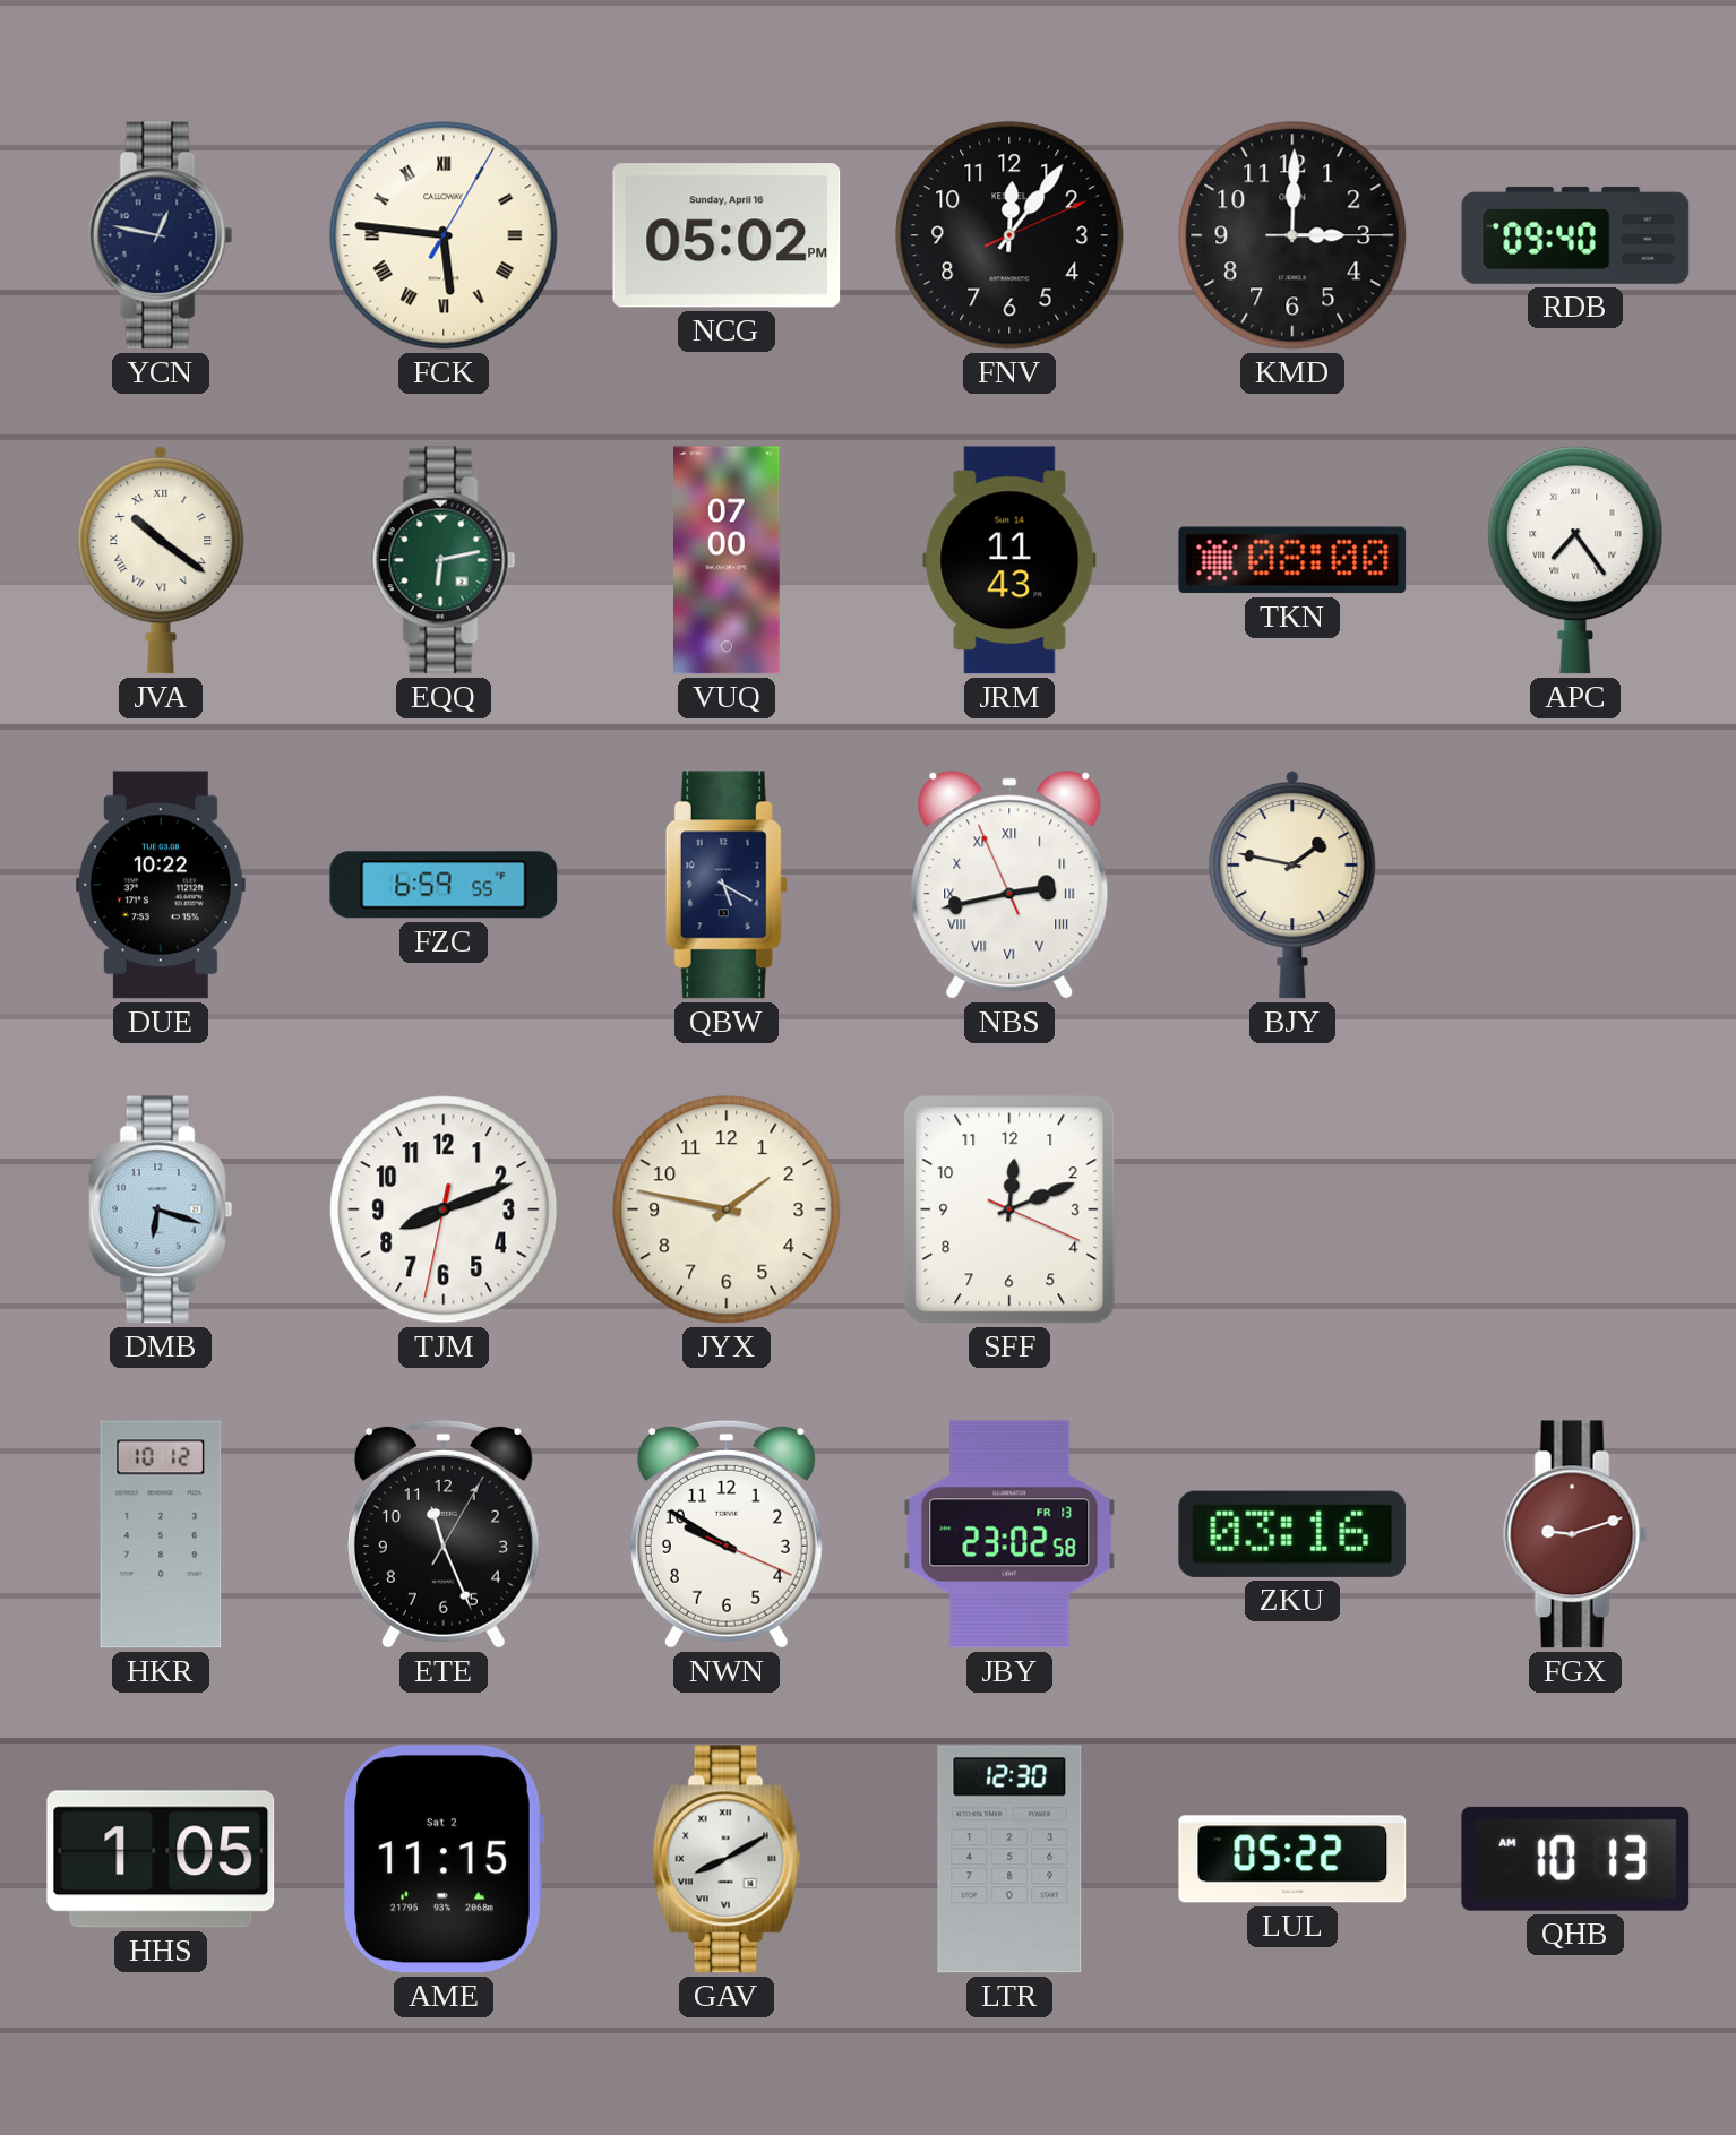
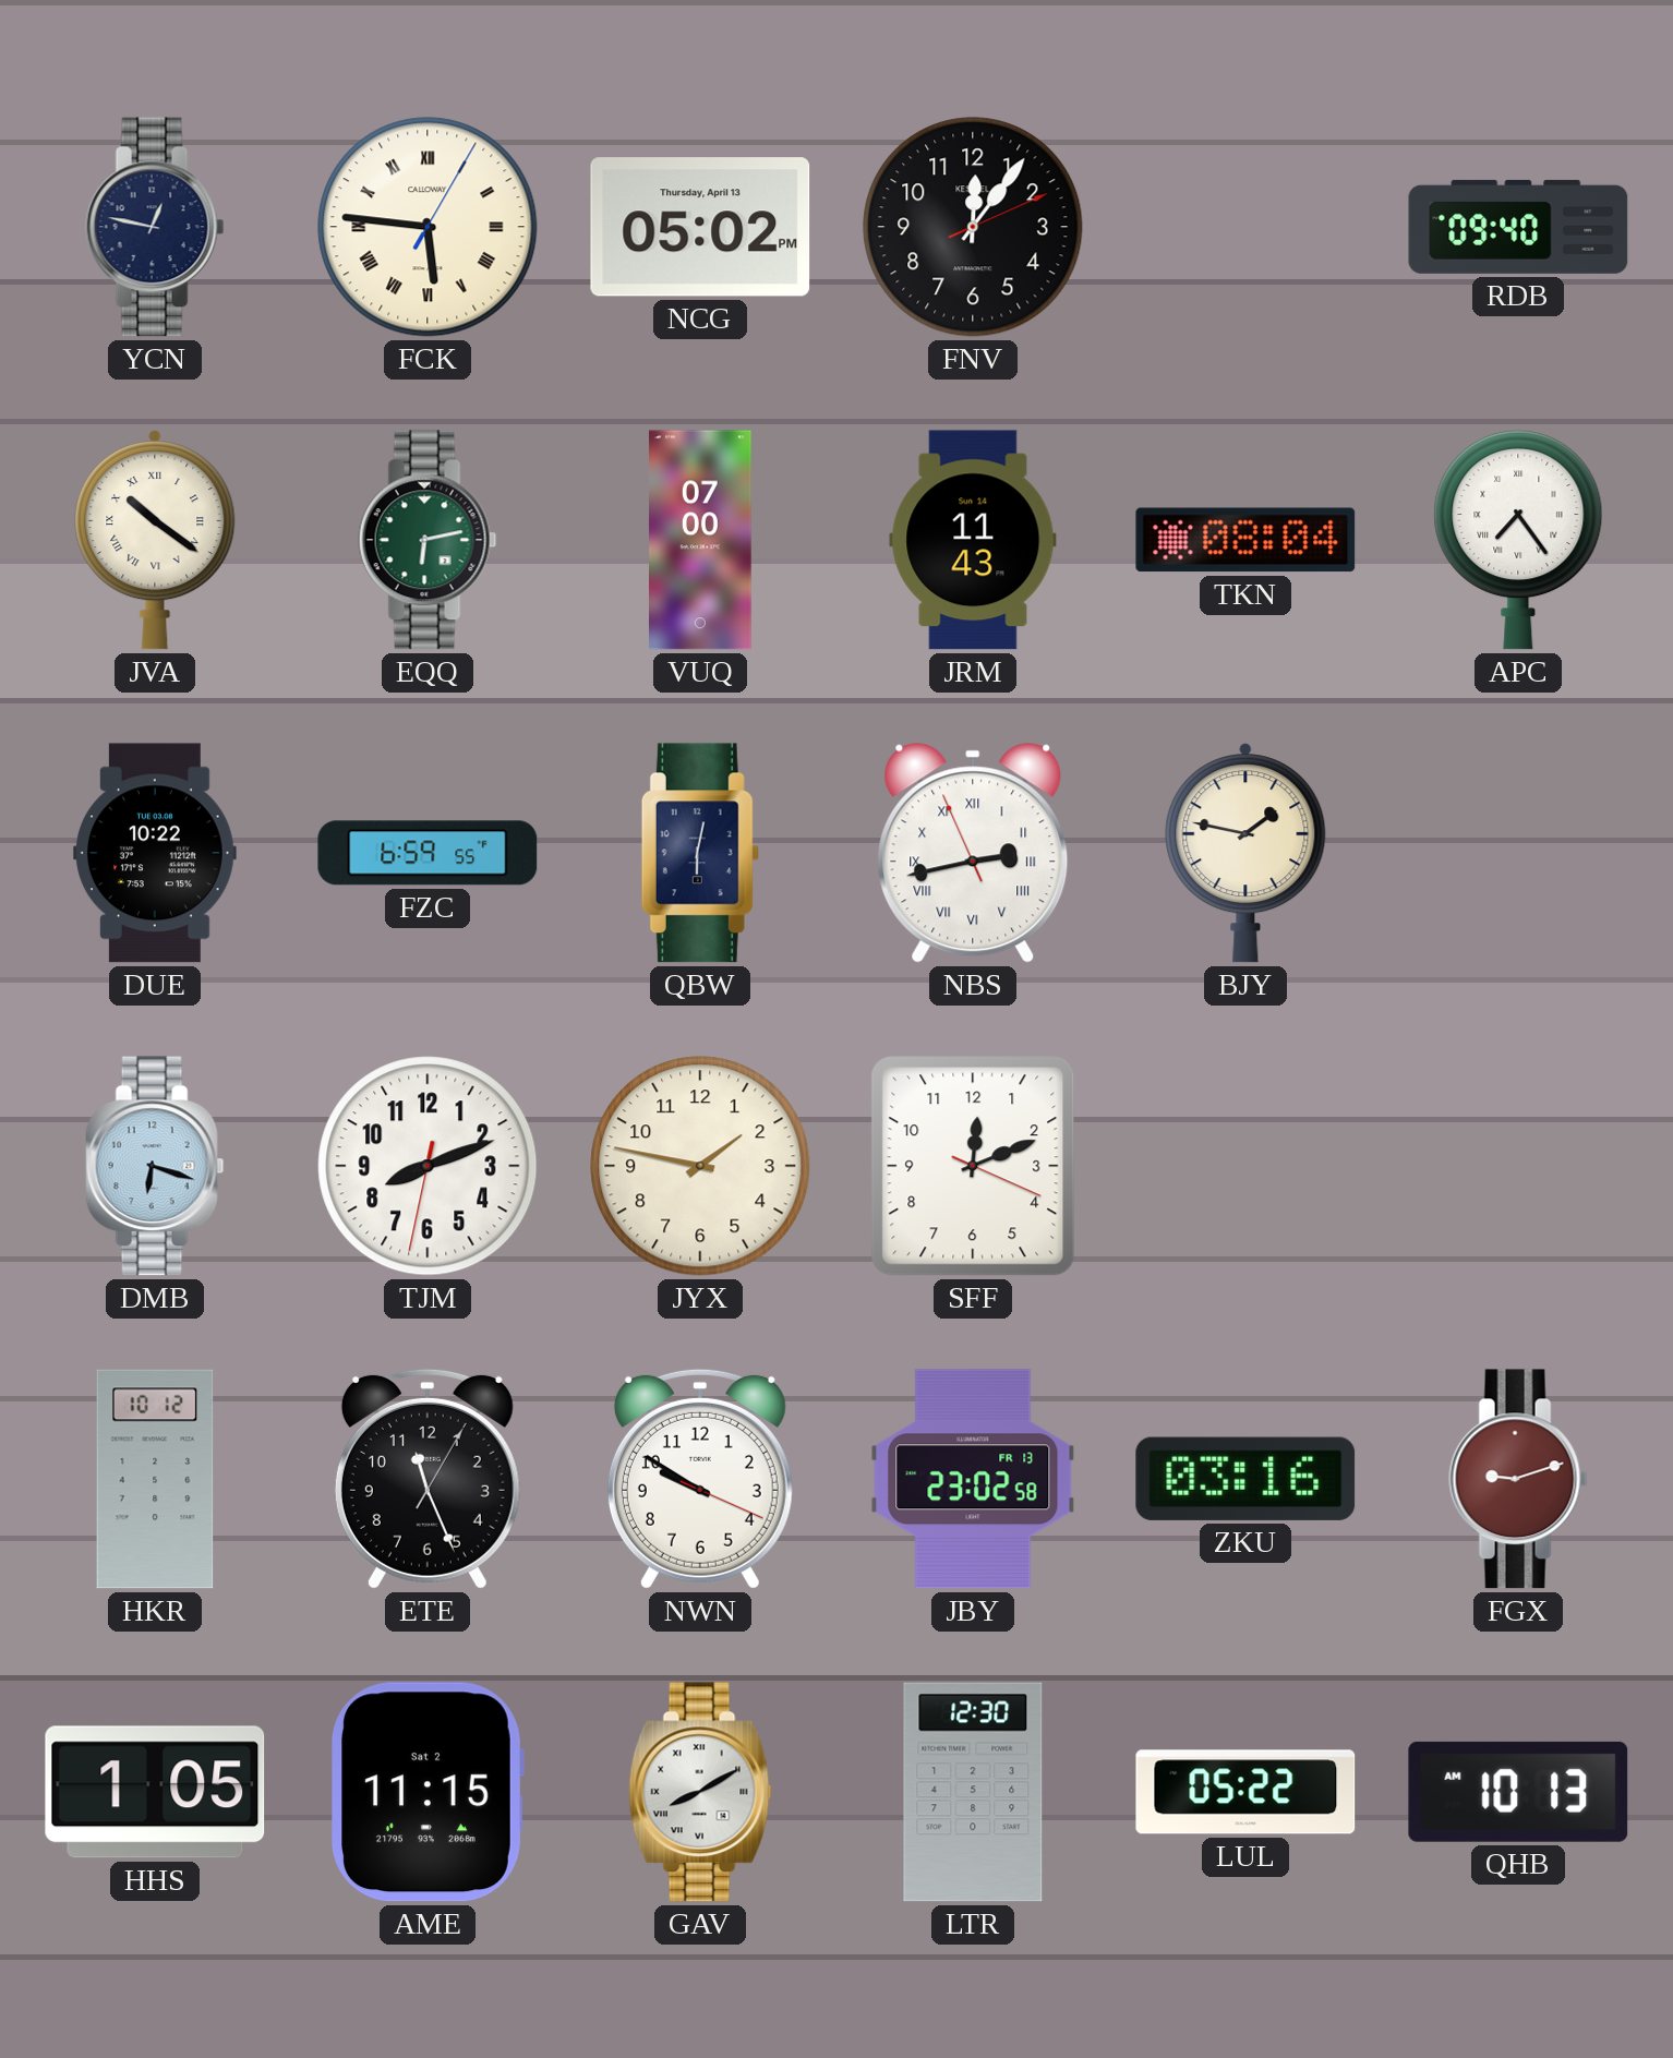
NCG date: Sunday, April 16 -> Thursday, April 13 (700, 227)
KMD: 3:00 -> none (1292, 235)
TKN: 08:00 -> 08:04 (1245, 540)
QBW: 5:20 -> 6:02 (700, 853)
